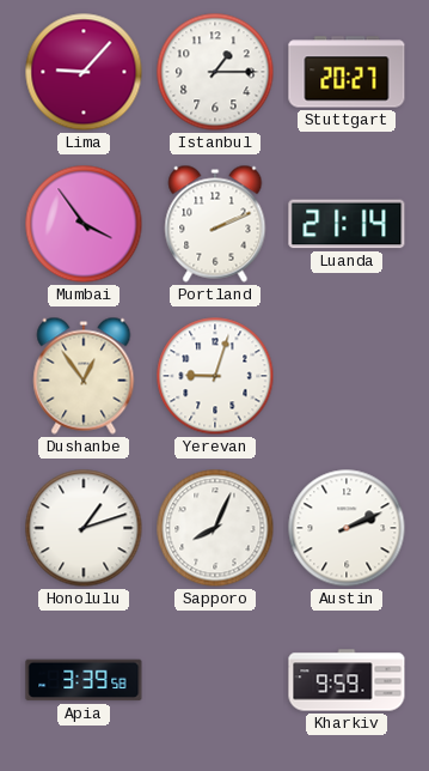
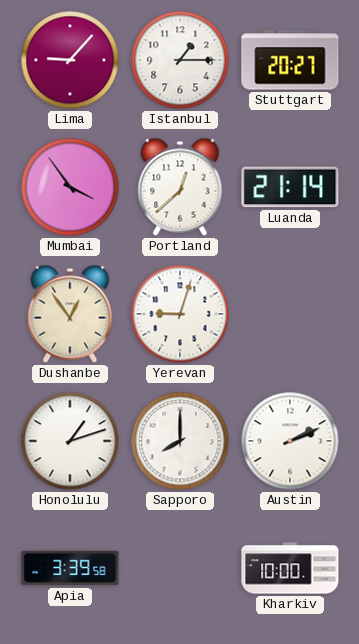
Portland: 2:11 -> 12:38 (180, 187)
Sapporo: 8:04 -> 8:00 (180, 441)
Kharkiv: 9:59 -> 10:00 (290, 568)
